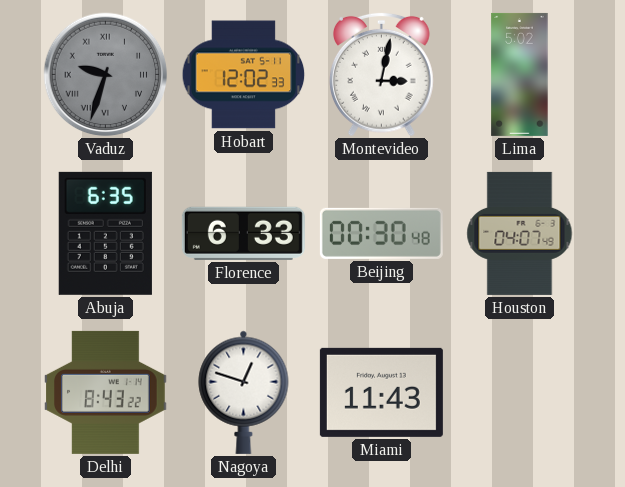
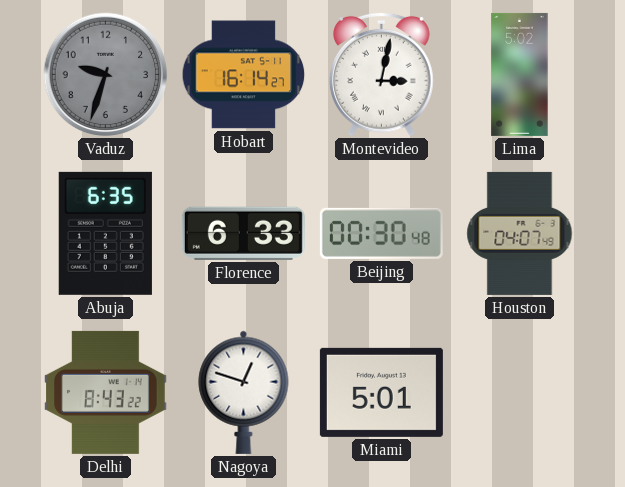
Vaduz numerals: Roman -> Arabic (106, 75)
Hobart: 12:02 -> 16:14 (244, 75)
Miami: 11:43 -> 5:01 (381, 392)
